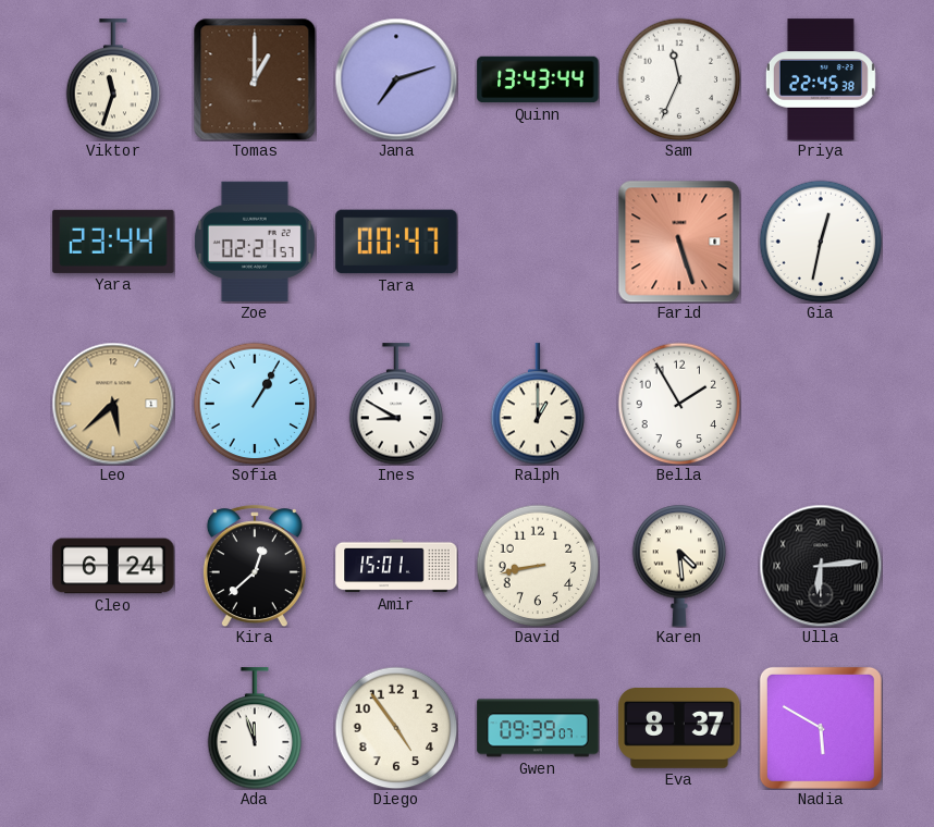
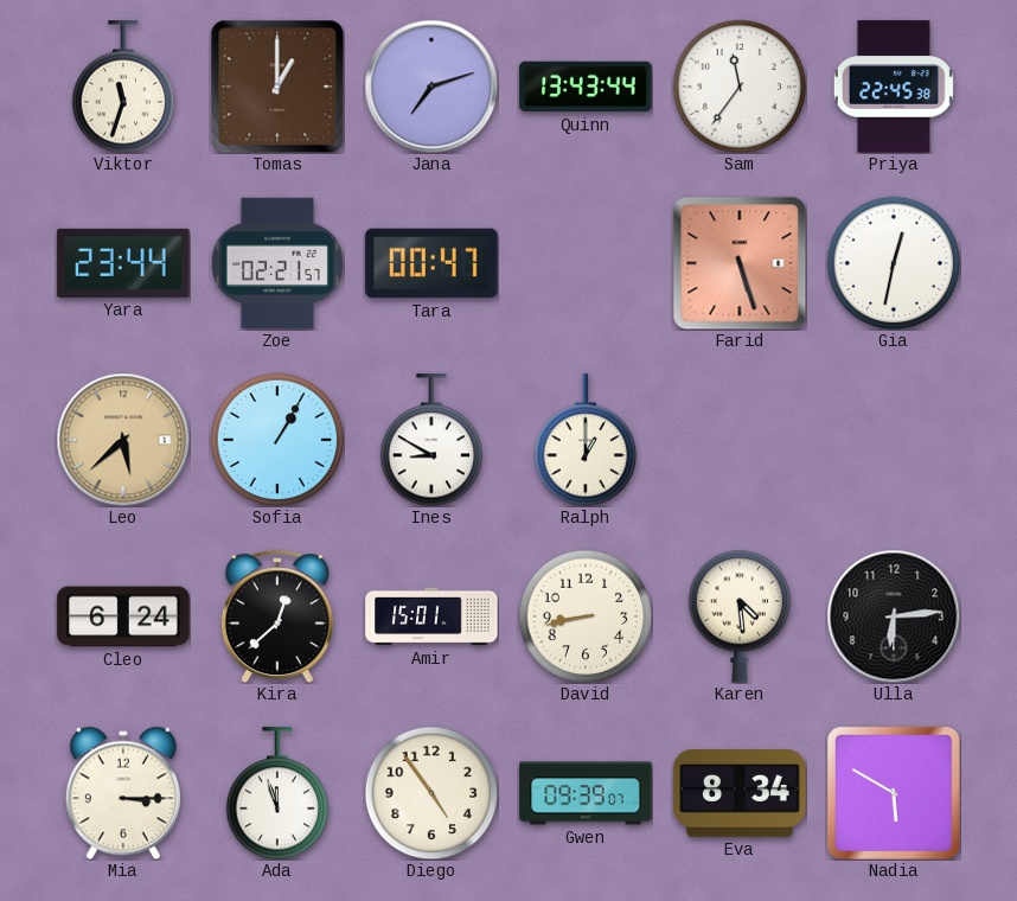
Sam: 11:34 -> 11:36 (740, 87)
Bella: 1:55 -> none (679, 404)
Ulla numerals: Roman -> Arabic (894, 616)
Mia: none -> 3:15 (123, 793)
Eva: 8:37 -> 8:34 (740, 794)
